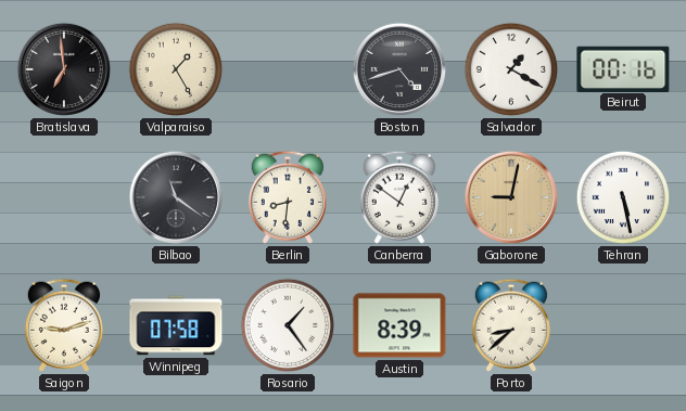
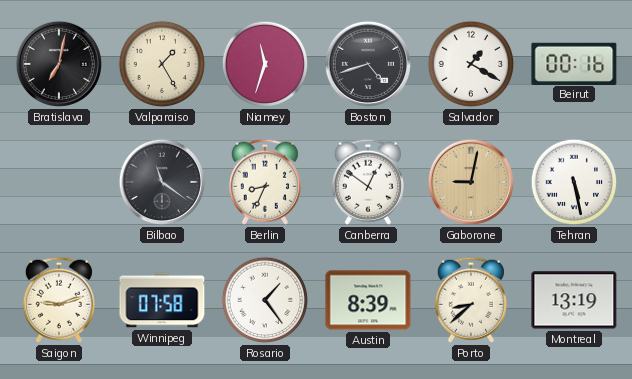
Bratislava: 6:59 -> 7:02 (59, 64)
Niamey: none -> 11:33 (265, 64)
Berlin: 8:31 -> 8:34 (265, 182)
Montreal: none -> 13:19 (574, 300)
